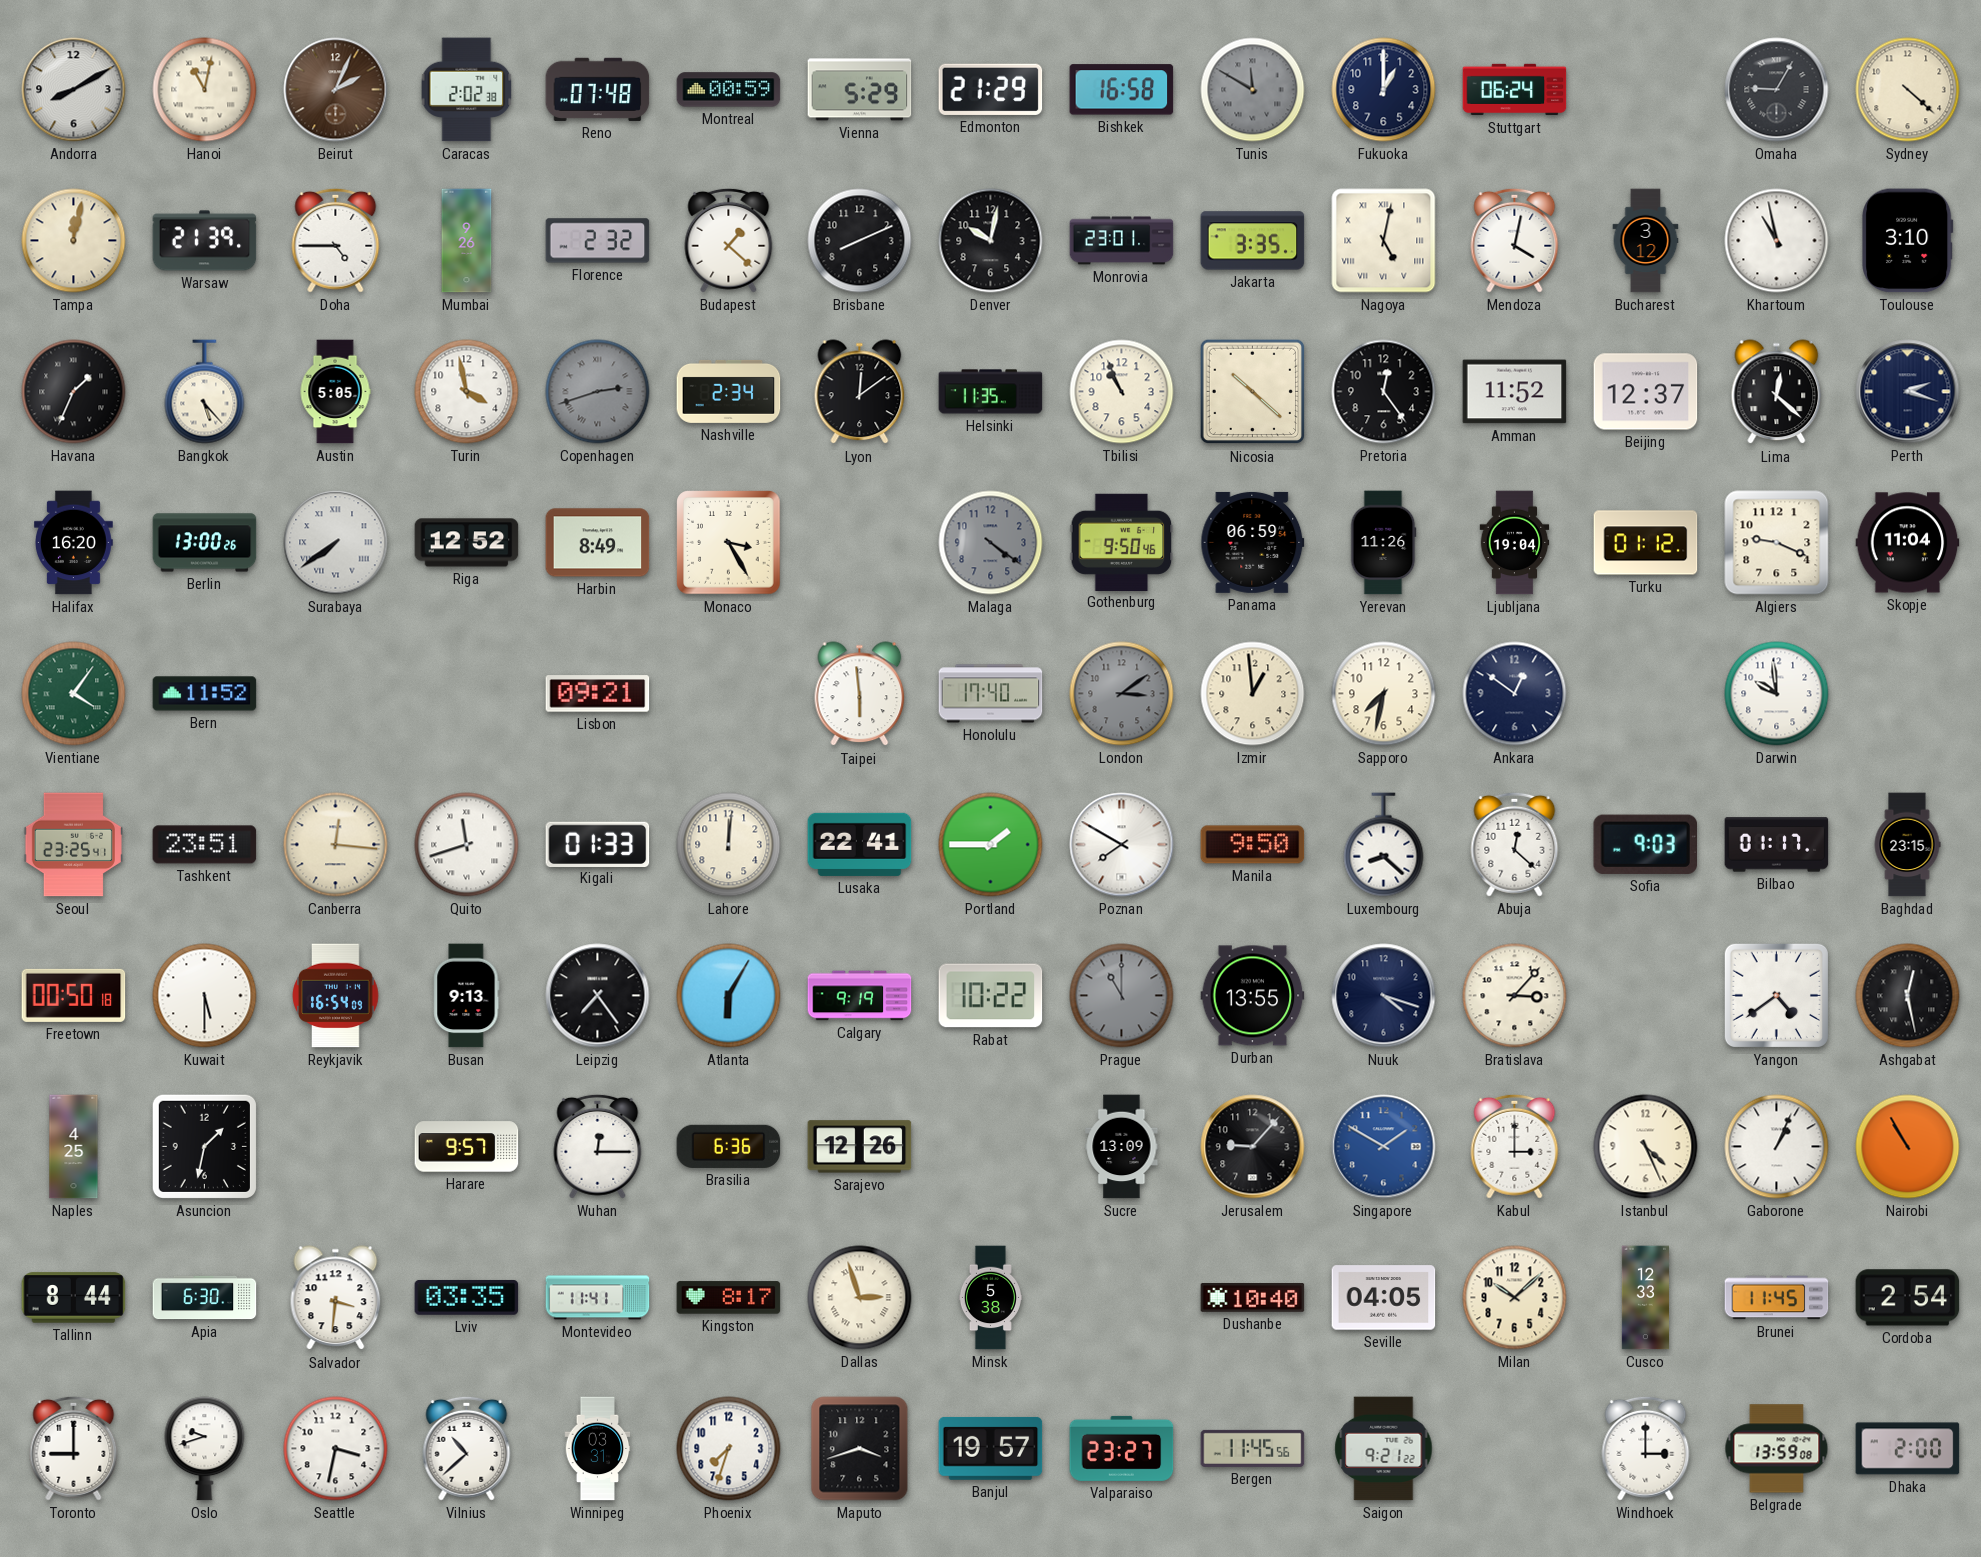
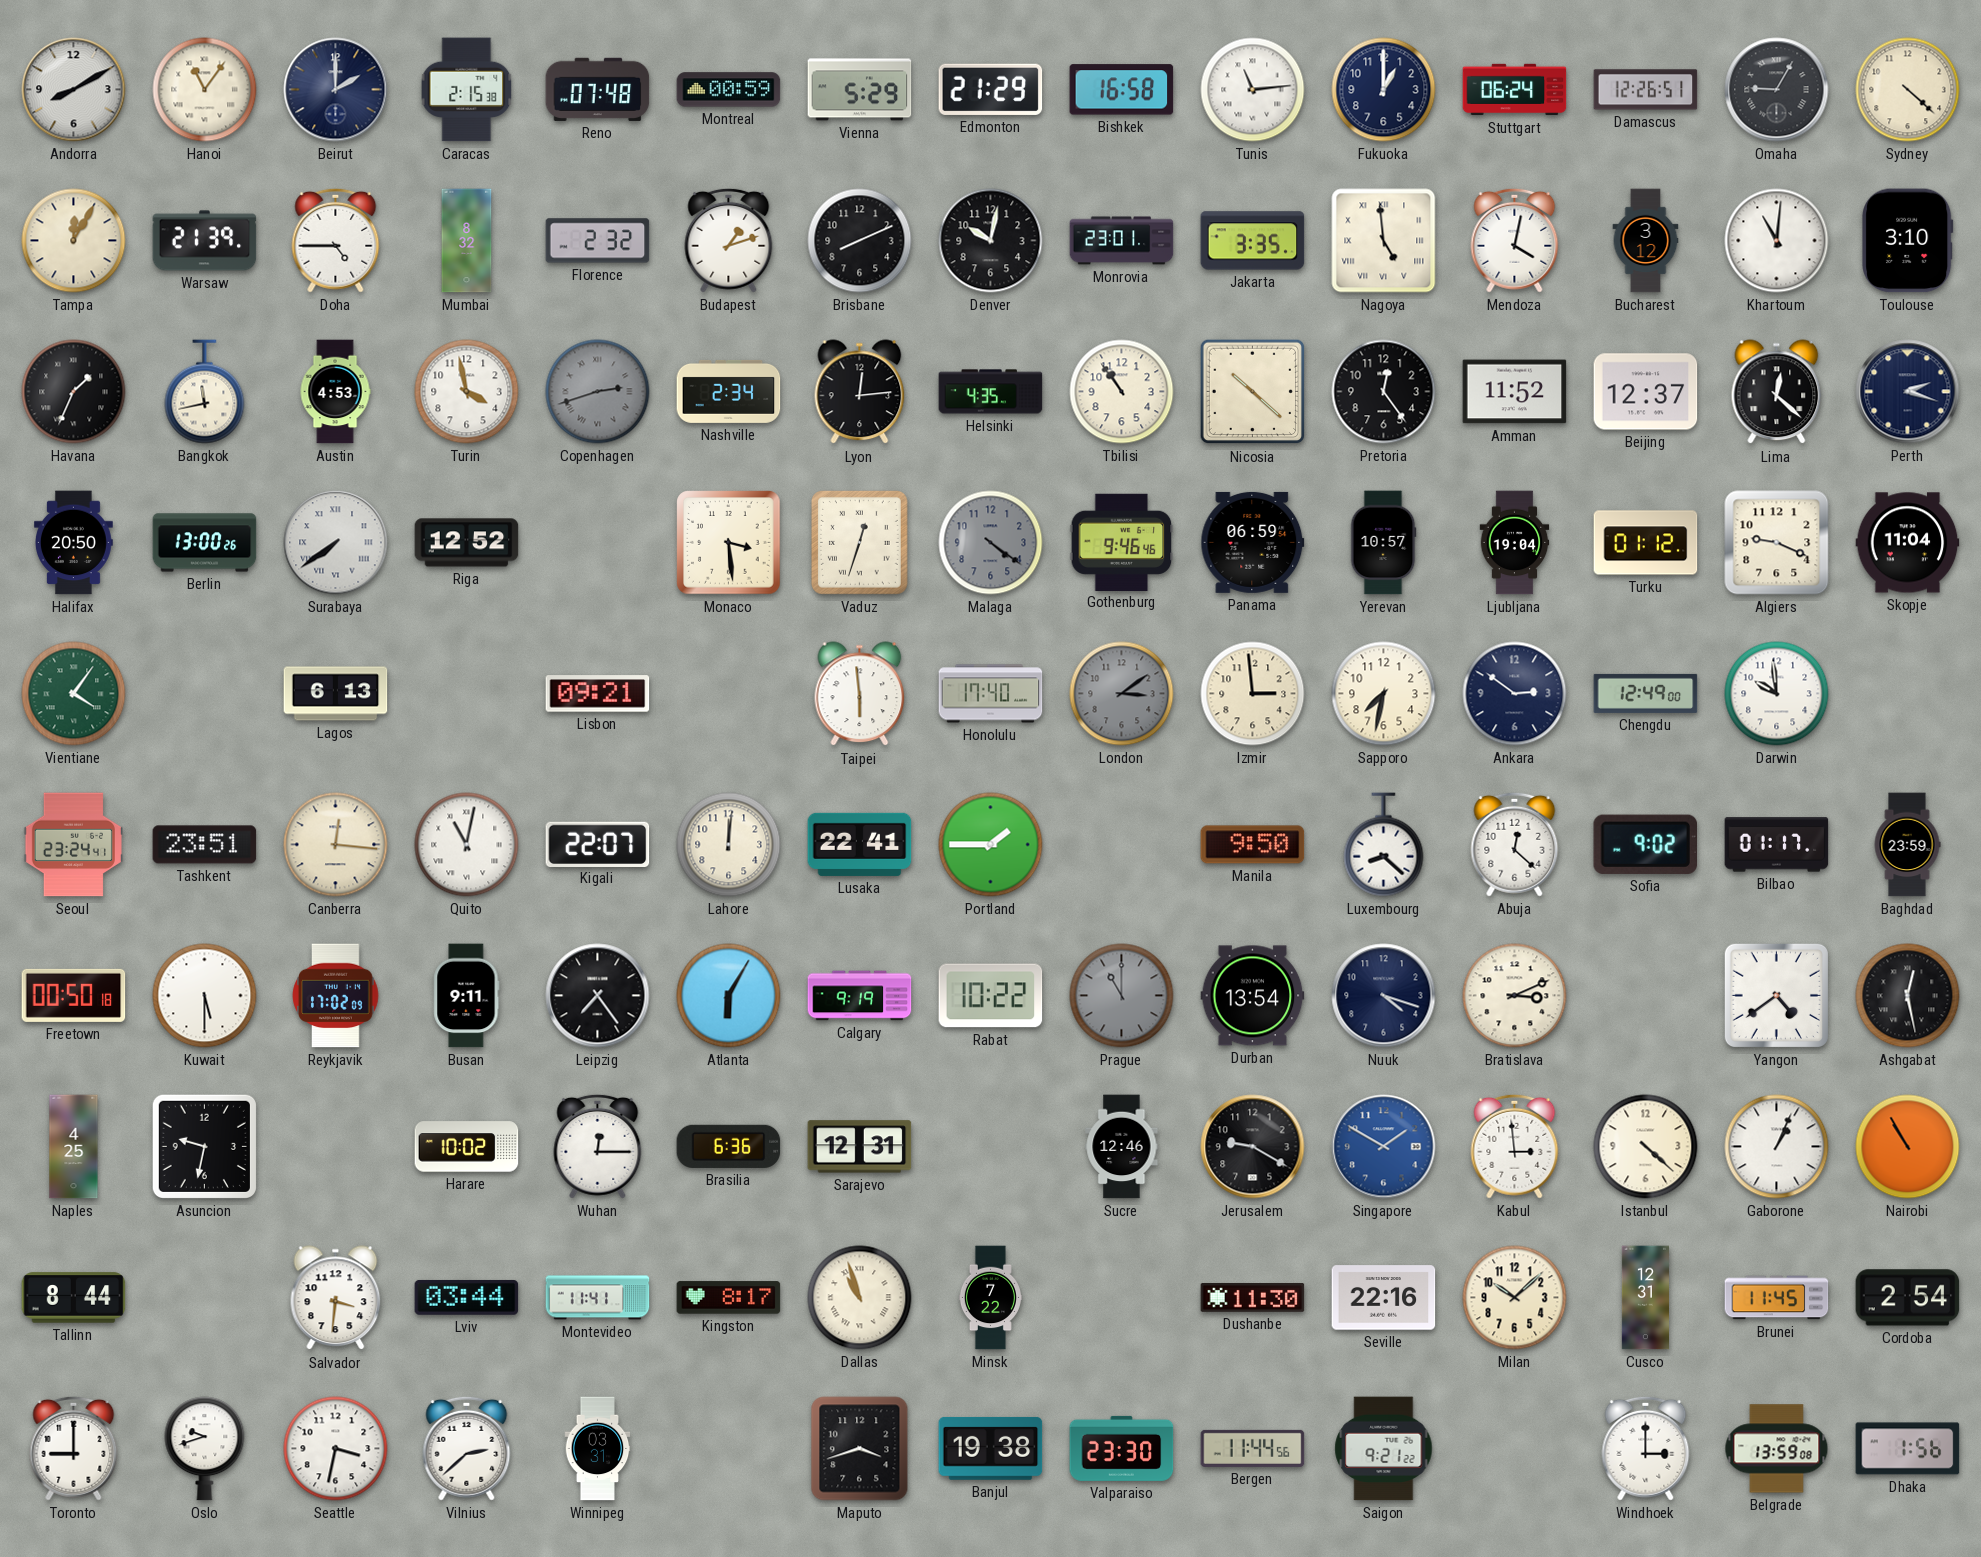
Hanoi: 11:02 -> 11:06 (205, 90)
Beirut: 2:04 -> 2:00 (336, 90)
Beirut dial: brown -> navy (336, 90)
Caracas: 2:02 -> 2:15 (467, 90)
Tunis: 11:50 -> 11:14 (1253, 90)
Tunis dial: grey -> white (1253, 90)
Damascus: none -> 12:26 (1646, 90)
Tampa: 12:02 -> 12:05 (74, 241)
Mumbai: 9:26 -> 8:32 (467, 241)
Budapest: 1:22 -> 1:12 (729, 240)
Nagoya: 5:02 -> 4:59 (1384, 241)
Khartoum: 10:58 -> 11:01 (1777, 241)
Bangkok: 5:23 -> 11:43 (205, 392)
Austin: 5:05 -> 4:53 (335, 392)
Lyon: 12:09 -> 12:14 (860, 392)
Helsinki: 11:35 -> 4:35 (991, 392)
Tbilisi: 10:56 -> 10:54 (1122, 392)
Halifax: 16:20 -> 20:50 (73, 543)
Harbin: 8:49 -> none (598, 543)
Monaco: 3:25 -> 3:29 (729, 543)
Vaduz: none -> 12:33 (859, 542)
Gothenburg: 9:50 -> 9:46 (1122, 542)
Yerevan: 11:26 -> 10:57 (1383, 543)
Bern: 11:52 -> none (205, 694)
Lagos: none -> 6:13 (336, 694)
Izmir: 12:59 -> 2:59 (1253, 694)
Ankara: 12:51 -> 2:51 (1515, 694)
Chengdu: none -> 12:49 (1646, 693)
Seoul: 23:25 -> 23:24 (73, 845)
Quito: 11:42 -> 11:02 (467, 845)
Kigali: 01:33 -> 22:07 (598, 844)
Poznan: 7:50 -> none (1122, 845)
Sofia: 9:03 -> 9:02 (1645, 844)
Baghdad: 23:15 -> 23:59 (1907, 845)
Reykjavik: 16:54 -> 17:02 (336, 996)
Busan: 9:13 -> 9:11 (467, 996)
Durban: 13:55 -> 13:54 (1253, 996)
Bratislava: 3:07 -> 3:11 (1515, 996)
Asuncion: 1:32 -> 9:32 (204, 1146)
Harare: 9:57 -> 10:02 (467, 1147)
Sarajevo: 12:26 -> 12:31 (860, 1147)
Sucre: 13:09 -> 12:46 (1122, 1147)
Jerusalem: 9:07 -> 9:20 (1253, 1147)
Kabul: 3:00 -> 2:59 (1515, 1146)
Istanbul: 4:26 -> 4:22 (1646, 1147)
Apia: 6:30 -> none (205, 1298)
Lviv: 03:35 -> 03:44 (467, 1297)
Dallas: 2:57 -> 10:57 (860, 1298)
Minsk: 5:38 -> 7:22 (990, 1298)
Dushanbe: 10:40 -> 11:30 (1253, 1298)
Seville: 04:05 -> 22:16 (1384, 1298)
Cusco: 12:33 -> 12:31 (1646, 1298)
Vilnius: 10:38 -> 2:38 (467, 1448)
Phoenix: 7:33 -> none (729, 1449)
Banjul: 19:57 -> 19:38 (991, 1448)
Valparaiso: 23:27 -> 23:30 (1122, 1448)
Bergen: 11:45 -> 11:44 (1253, 1448)
Dhaka: 2:00 -> 1:56 (1908, 1449)
